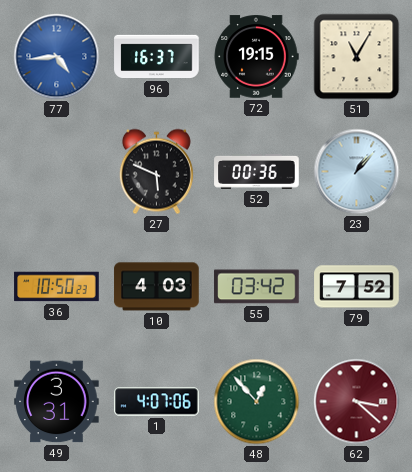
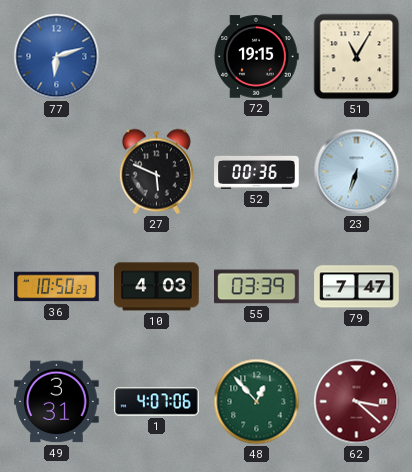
77: 4:44 -> 6:12 (57, 57)
96: 16:37 -> none (157, 57)
23: 1:07 -> 6:33 (357, 172)
55: 03:42 -> 03:39 (257, 287)
79: 7:52 -> 7:47 (357, 287)
